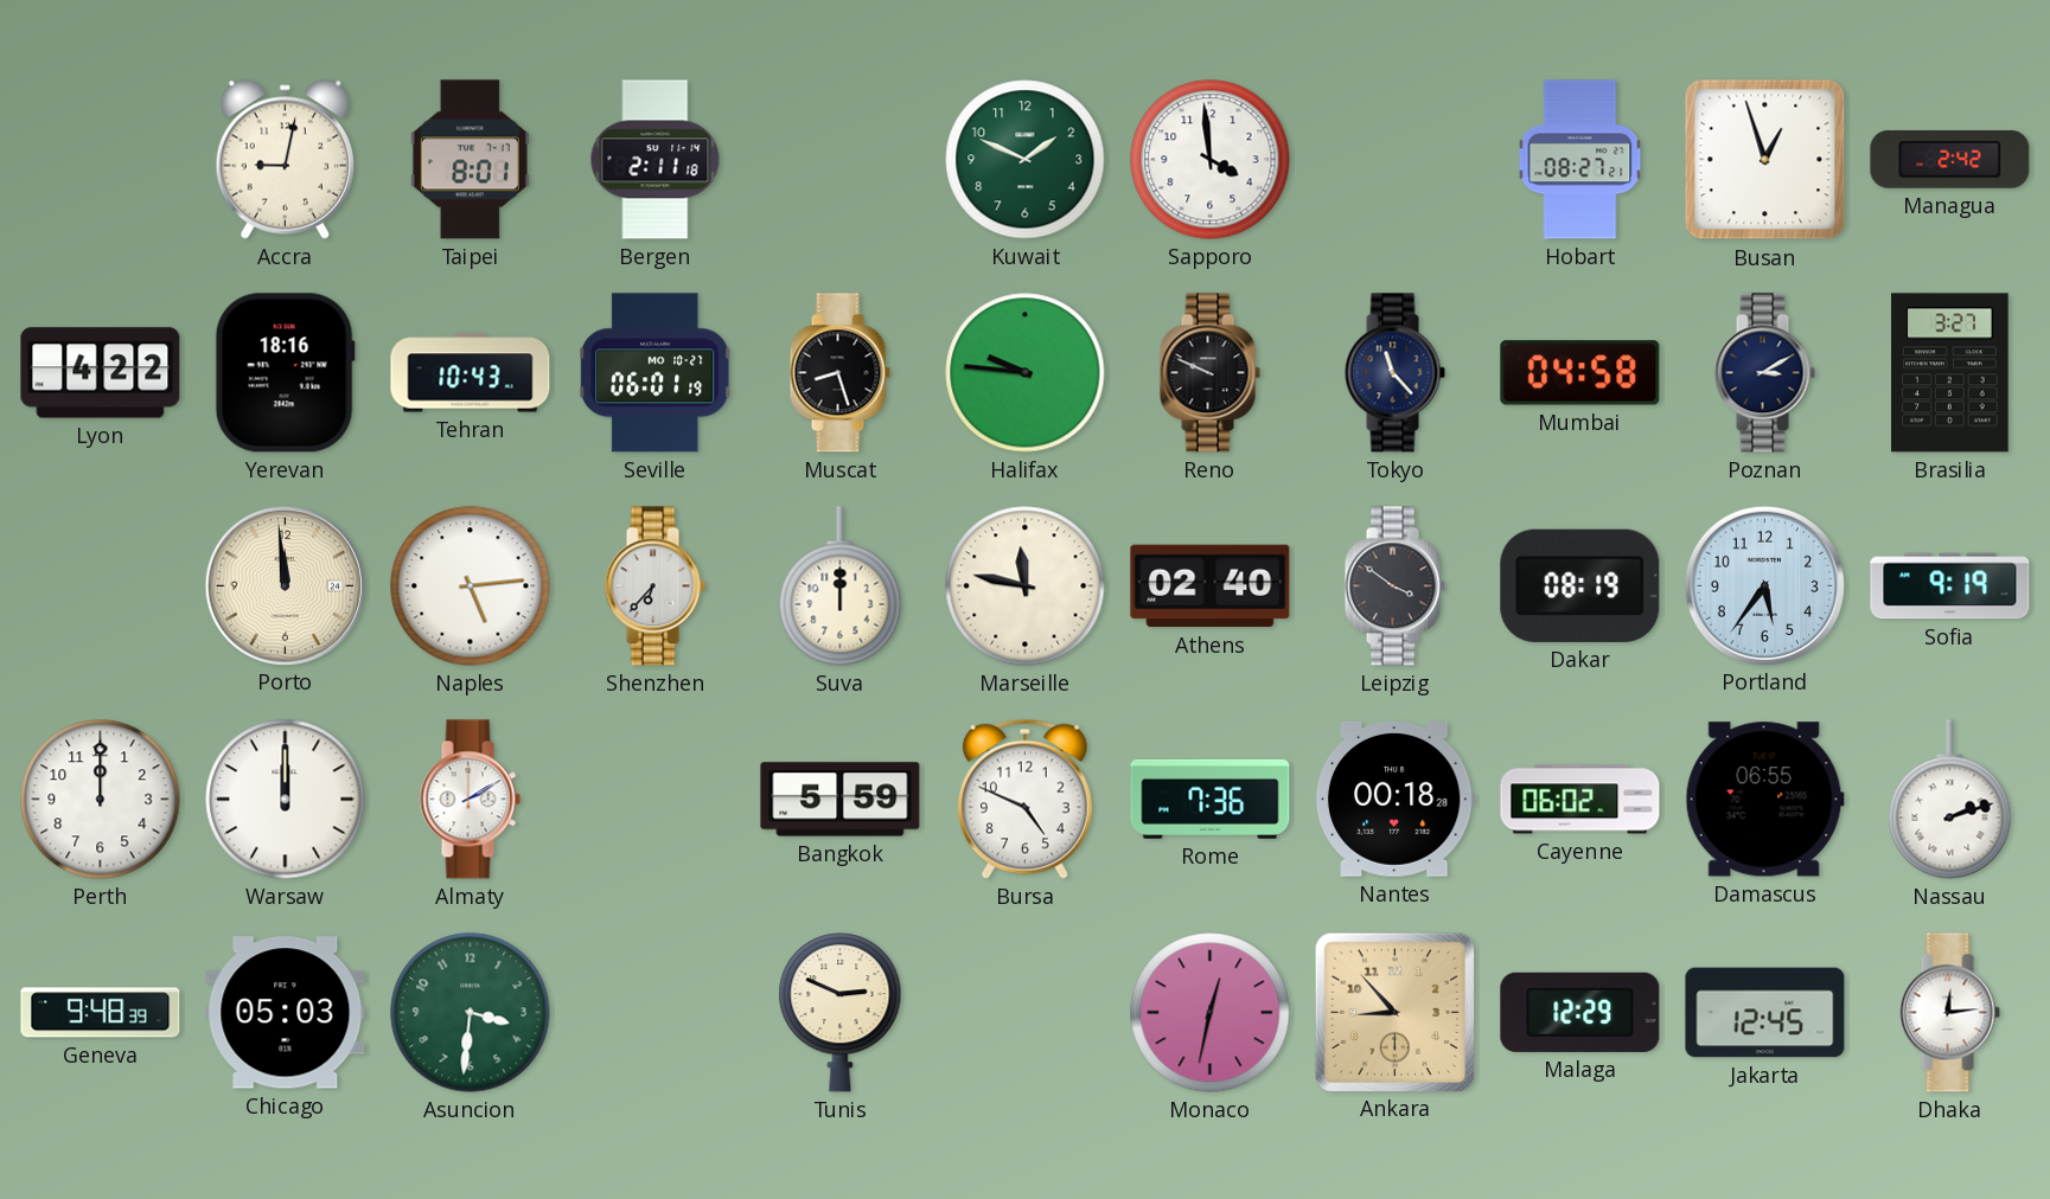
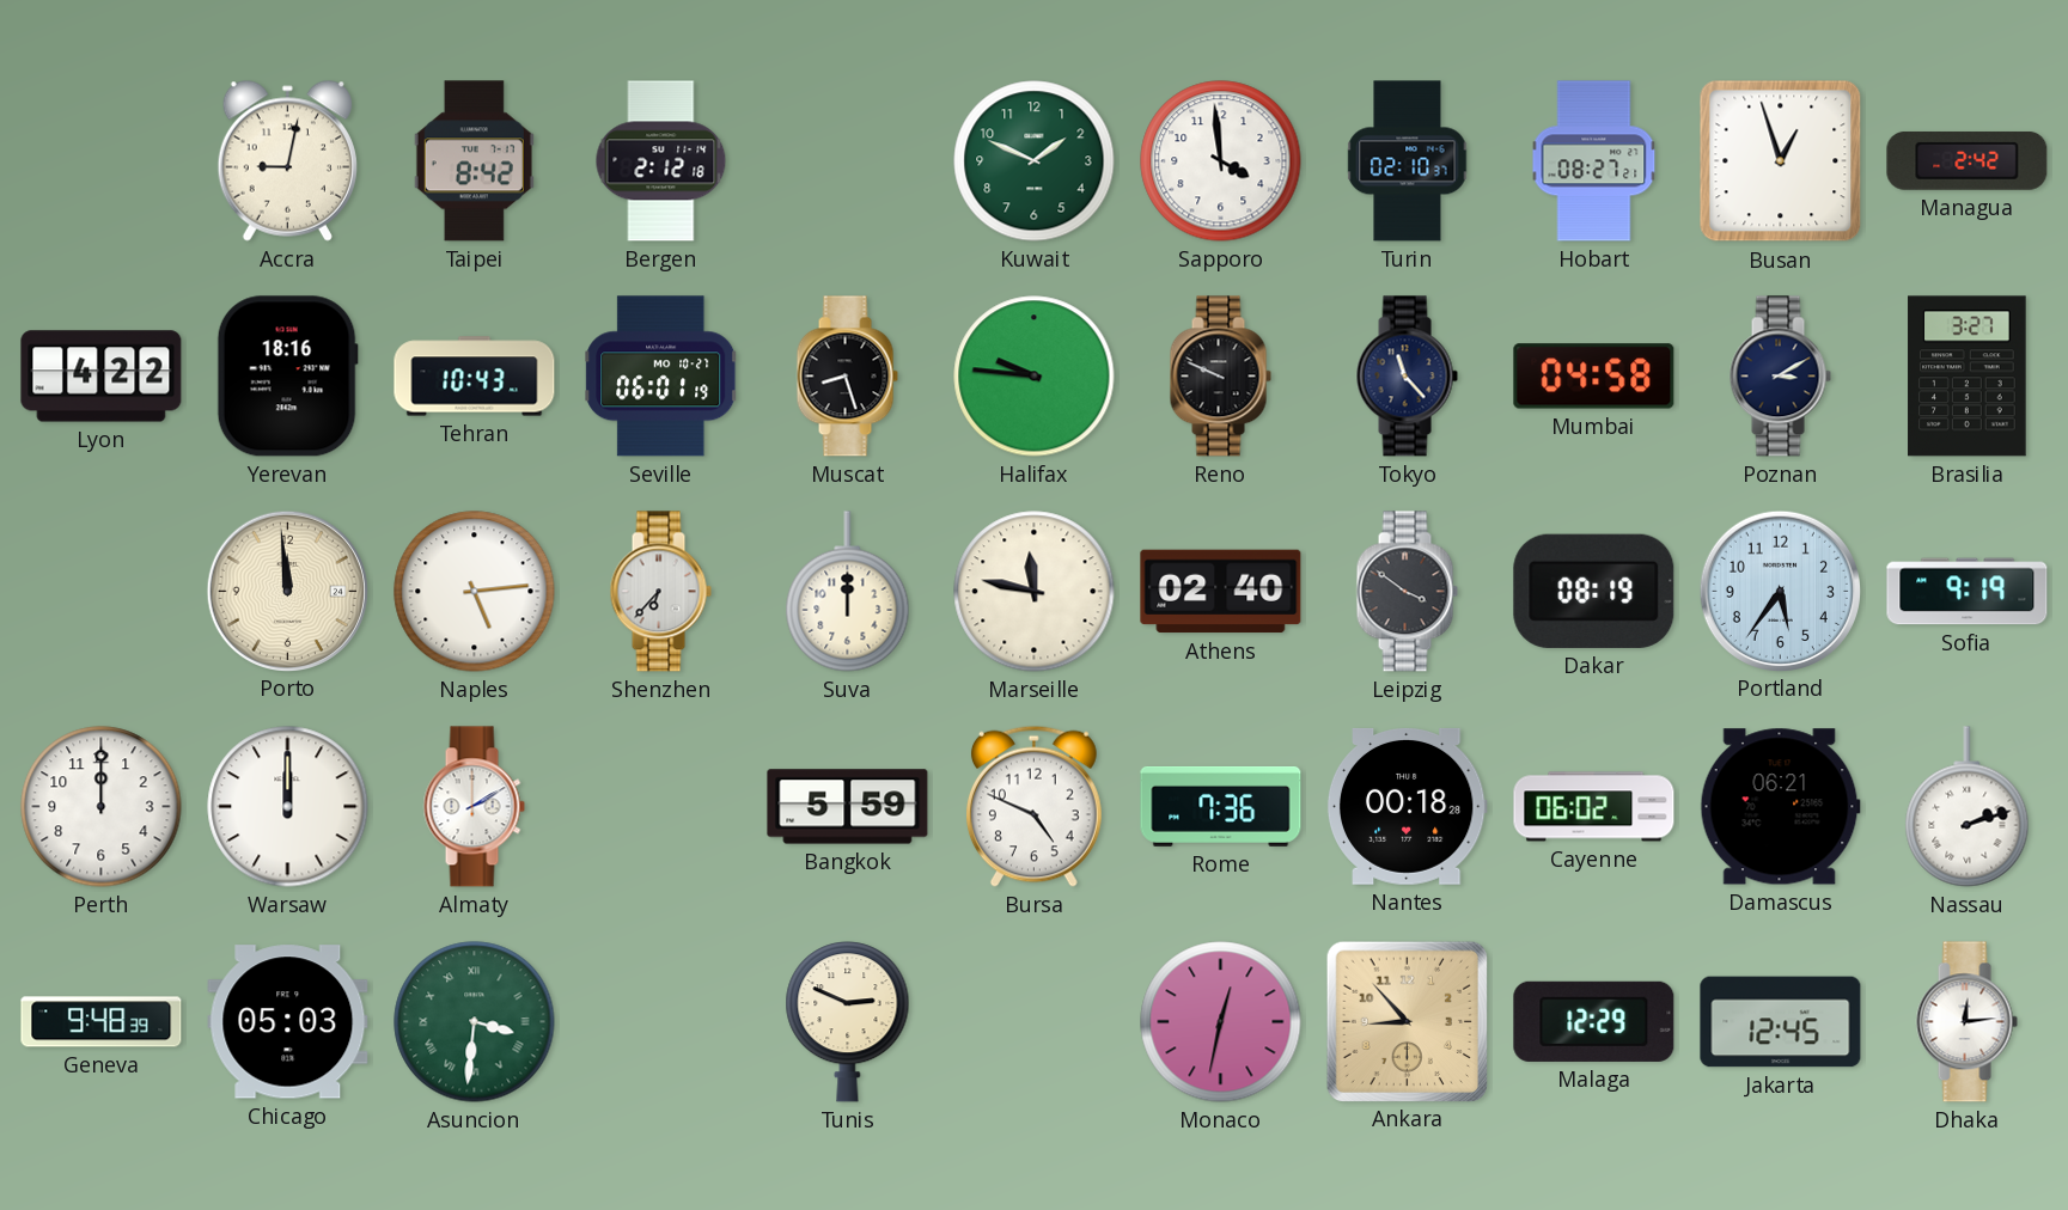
Taipei: 8:01 -> 8:42 (474, 161)
Bergen: 2:11 -> 2:12 (661, 161)
Turin: none -> 02:10 (1408, 161)
Damascus: 06:55 -> 06:21 (1780, 807)
Asuncion numerals: Arabic -> Roman (475, 1022)
